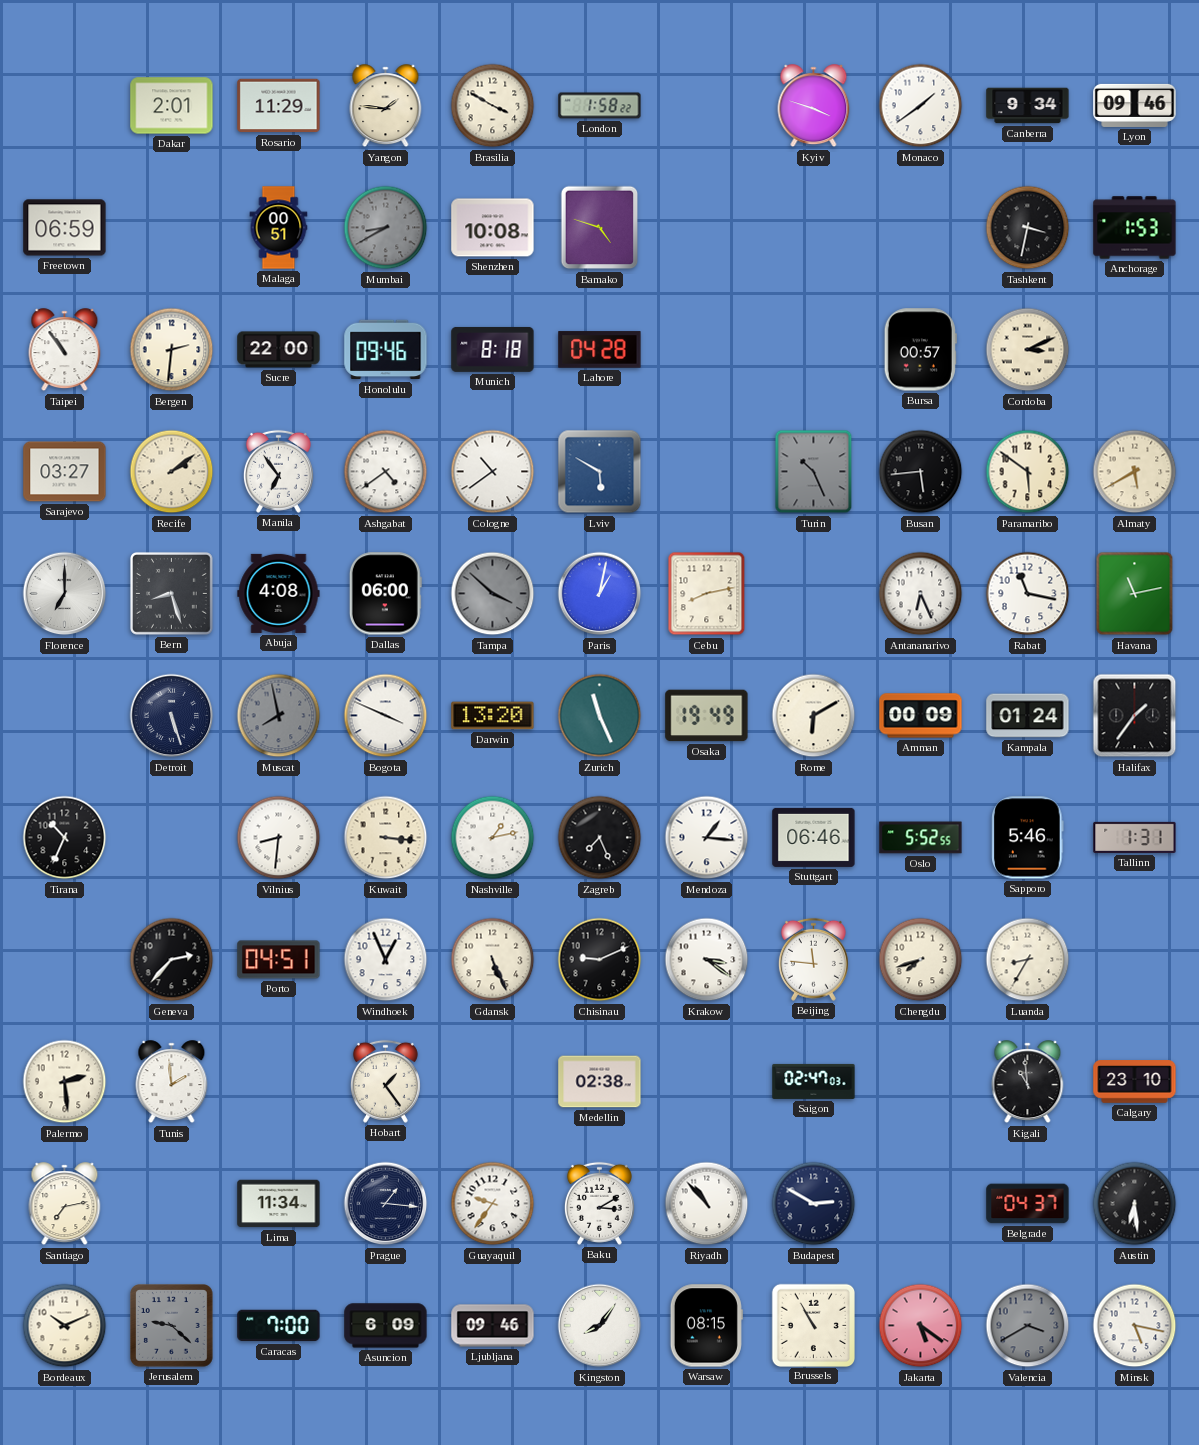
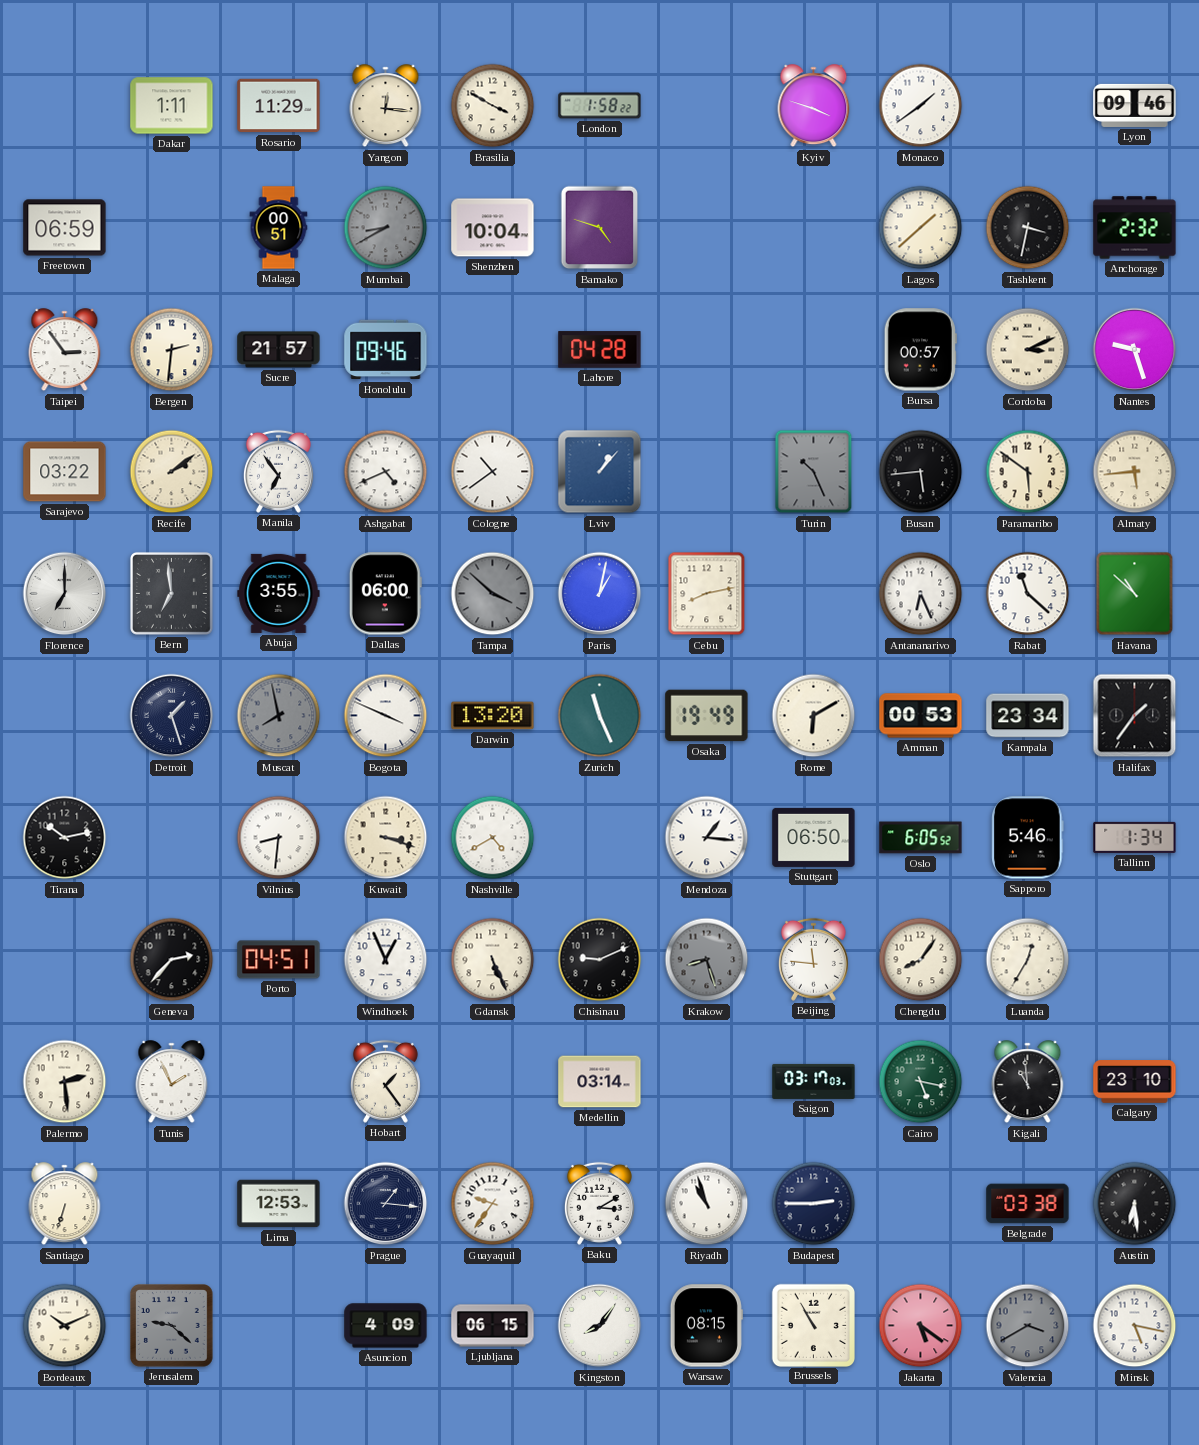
Dakar: 2:01 -> 1:11 (172, 106)
Yangon: 1:46 -> 12:16 (386, 106)
Canberra: 9:34 -> none (1028, 106)
Shenzhen: 10:08 -> 10:04 (493, 228)
Lagos: none -> 1:38 (921, 228)
Anchorage: 1:53 -> 2:32 (1135, 228)
Taipei: 10:54 -> 2:54 (65, 350)
Sucre: 22:00 -> 21:57 (279, 350)
Munich: 8:18 -> none (493, 349)
Nantes: none -> 9:27 (1135, 350)
Sarajevo: 03:27 -> 03:22 (65, 472)
Ashgabat: 4:39 -> 4:41 (386, 472)
Lviv: 5:50 -> 1:07 (600, 472)
Almaty: 5:40 -> 5:44 (1135, 472)
Bern: 8:27 -> 6:59 (171, 593)
Abuja: 4:08 -> 3:55 (279, 593)
Rabat: 11:17 -> 11:22 (1028, 594)
Havana: 11:13 -> 10:52 (1135, 594)
Detroit: 5:27 -> 1:27 (172, 716)
Amman: 00:09 -> 00:53 (921, 716)
Kampala: 01:24 -> 23:34 (1028, 716)
Tirana: 10:34 -> 10:13 (65, 838)
Kuwait: 3:16 -> 3:18 (386, 838)
Nashville: 1:13 -> 4:40 (493, 838)
Zagreb: 7:26 -> none (600, 838)
Stuttgart: 06:46 -> 06:50 (814, 837)
Oslo: 5:52 -> 6:05 (921, 838)
Tallinn: 1:31 -> 1:34 (1135, 837)
Krakow: 3:21 -> 8:27 (707, 960)
Krakow dial: white -> grey (707, 960)
Chengdu: 7:42 -> 8:06 (921, 960)
Luanda: 8:35 -> 12:35 (1028, 960)
Tunis: 1:59 -> 1:56 (172, 1082)
Medellin: 02:38 -> 03:14 (600, 1082)
Saigon: 02:47 -> 03:17 (814, 1081)
Cairo: none -> 5:17 (921, 1082)
Santiago: 7:13 -> 6:33 (65, 1204)
Lima: 11:34 -> 12:53 (279, 1204)
Riyadh: 10:53 -> 10:57 (707, 1204)
Budapest: 2:50 -> 2:45 (814, 1204)
Belgrade: 04:37 -> 03:38 (1028, 1204)
Caracas: 7:00 -> none (279, 1326)
Asuncion: 6:09 -> 4:09 (386, 1326)
Ljubljana: 09:46 -> 06:15 (493, 1326)
